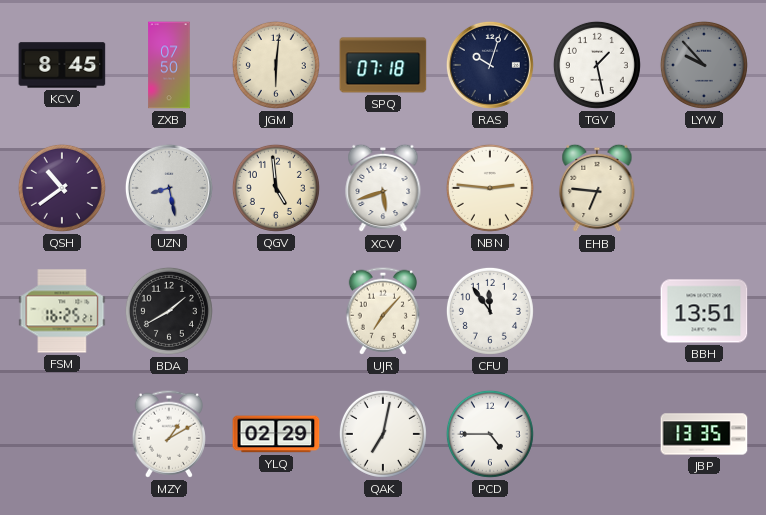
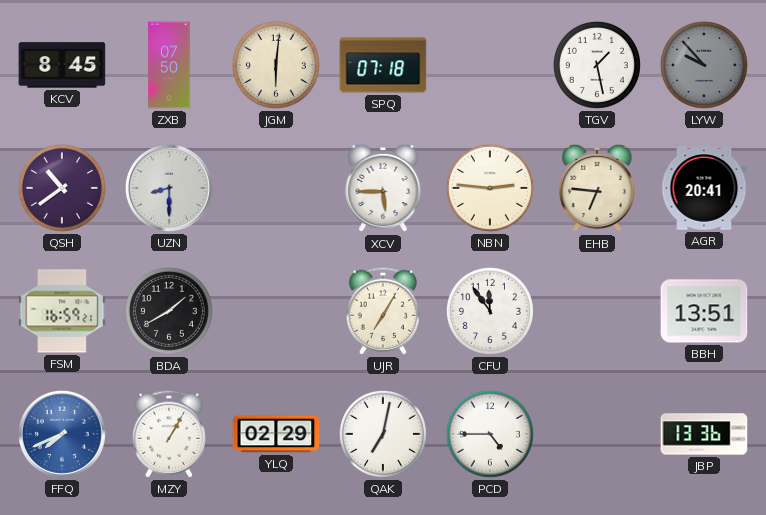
RAS: 10:03 -> none (490, 65)
UZN: 8:28 -> 8:30 (169, 188)
QGV: 4:59 -> none (276, 188)
XCV: 5:42 -> 5:45 (383, 188)
AGR: none -> 20:41 (704, 188)
FSM: 16:25 -> 16:59 (62, 311)
UJR: 7:07 -> 7:05 (382, 311)
FFQ: none -> 7:41 (62, 434)
MZY: 1:10 -> 1:05 (168, 434)
JBP: 13:35 -> 13:36 (704, 434)
